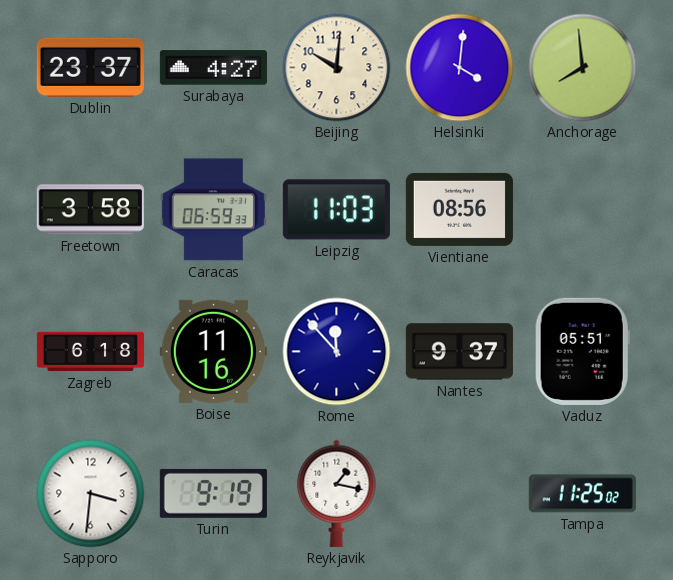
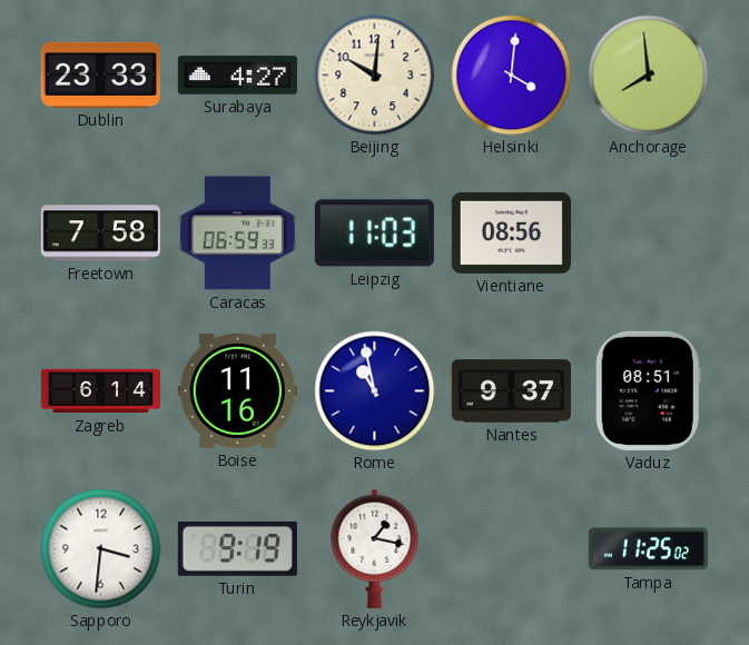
Dublin: 23:37 -> 23:33 (100, 75)
Freetown: 3:58 -> 7:58 (100, 234)
Zagreb: 6:18 -> 6:14 (100, 391)
Rome: 11:53 -> 10:58 (375, 391)
Vaduz: 05:51 -> 08:51 (648, 390)
